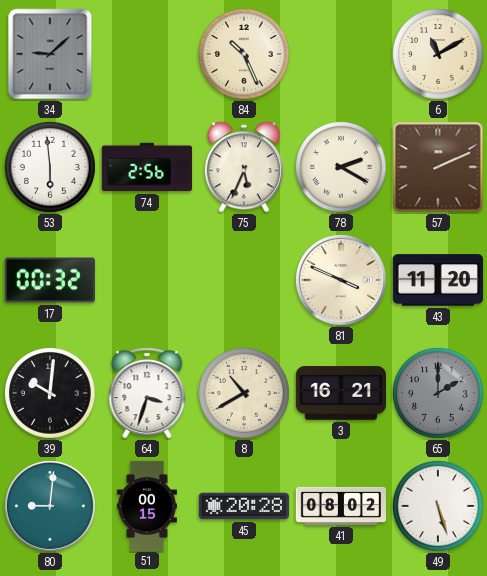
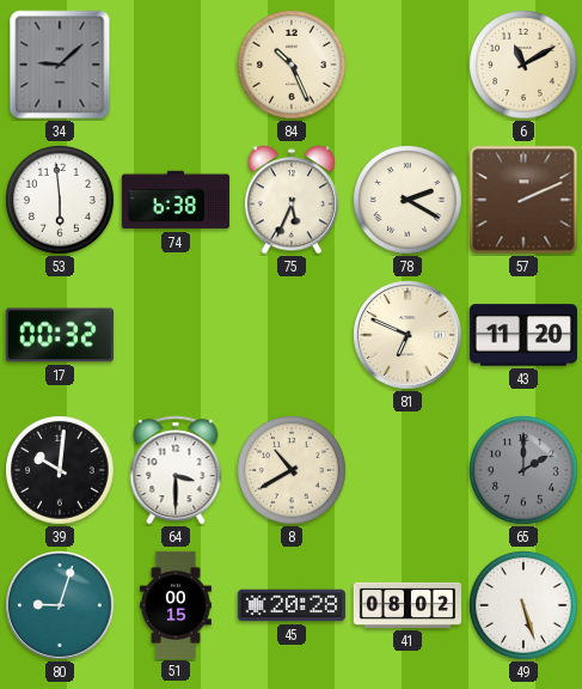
74: 2:56 -> 6:38 (174, 200)
81: 3:49 -> 6:49 (409, 336)
64: 3:33 -> 3:30 (176, 470)
3: 16:21 -> none (340, 393)
80: 9:01 -> 9:03 (61, 606)
